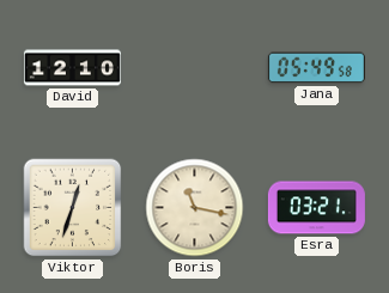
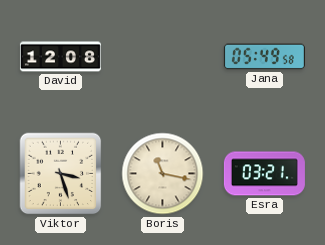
David: 12:10 -> 12:08 (60, 57)
Viktor: 12:33 -> 3:27 (61, 174)
